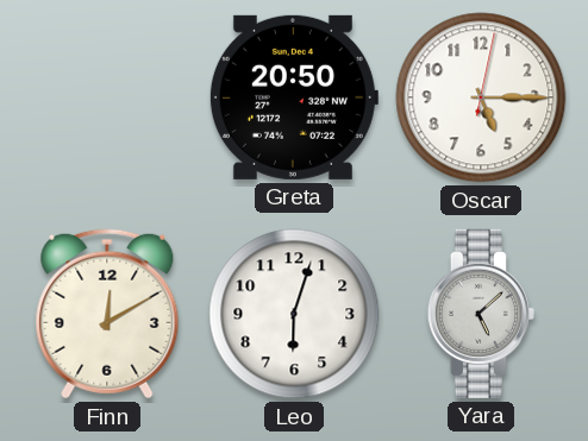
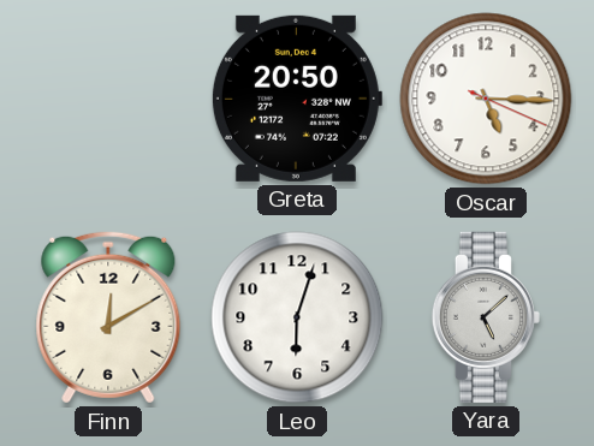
Oscar: 5:15:02 -> 5:15:19 (486, 99)
